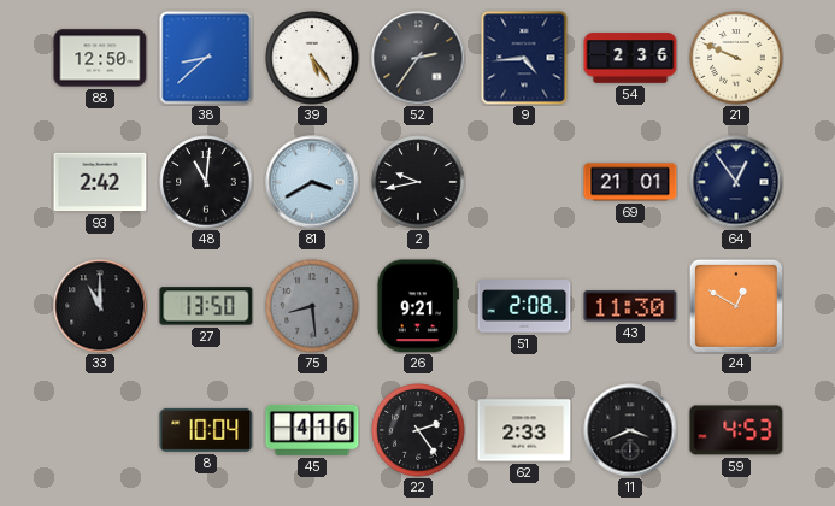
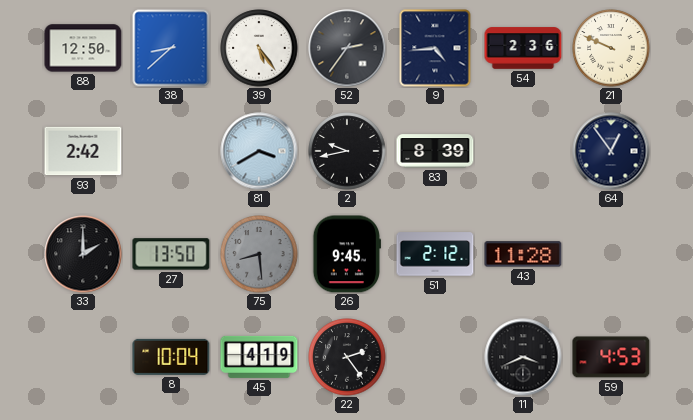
48: 11:01 -> none (206, 182)
83: none -> 8:39 (435, 151)
69: 21:01 -> none (630, 182)
33: 11:00 -> 2:00 (83, 254)
26: 9:21 -> 9:45 (346, 254)
51: 2:08 -> 2:12 (435, 254)
43: 11:30 -> 11:28 (523, 254)
24: 12:50 -> none (736, 306)
45: 4:16 -> 4:19 (259, 357)
62: 2:33 -> none (524, 430)
